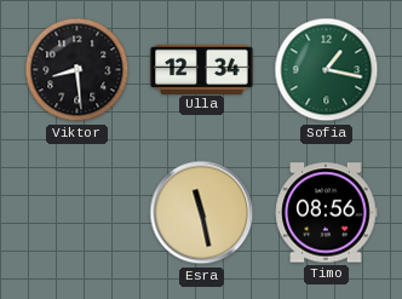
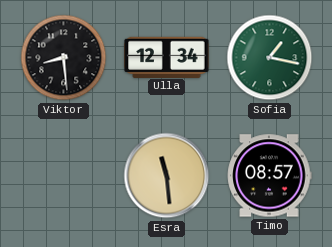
Esra: 11:28 -> 11:29 (167, 176)
Timo: 08:56 -> 08:57 (269, 176)
